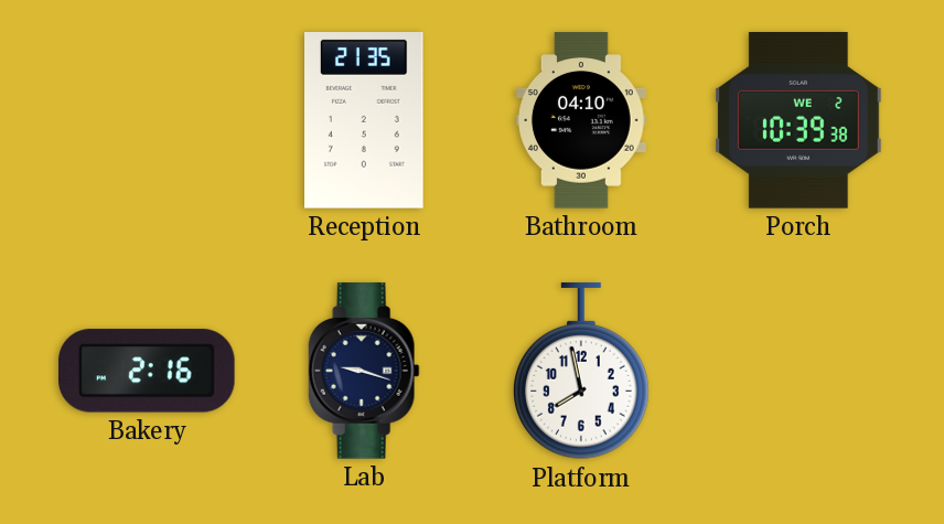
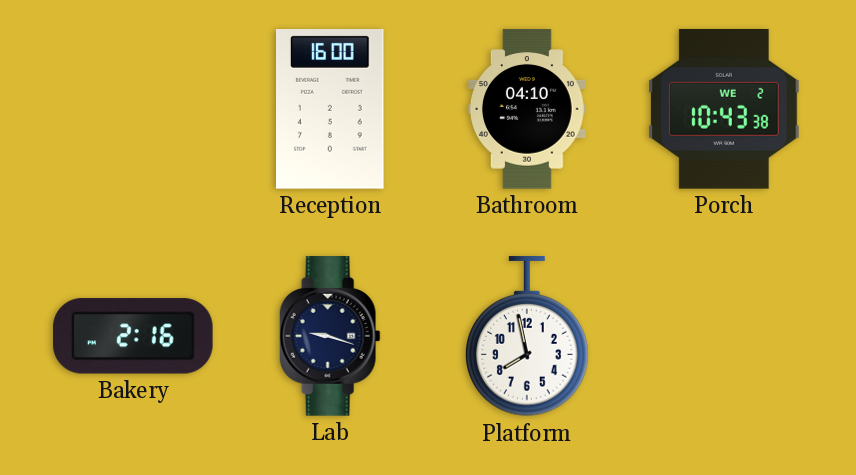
Reception: 21:35 -> 16:00 (331, 110)
Porch: 10:39 -> 10:43 (725, 110)
